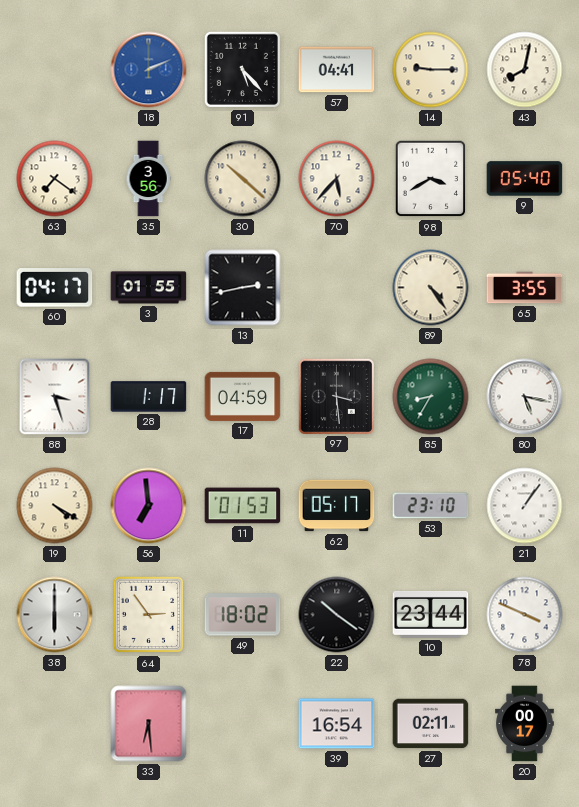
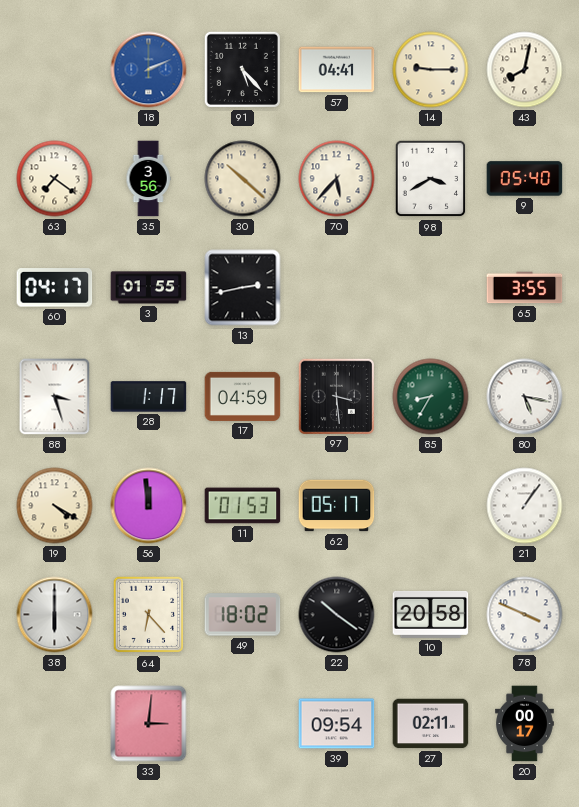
89: 4:24 -> none (431, 288)
56: 6:59 -> 11:59 (149, 506)
53: 23:10 -> none (431, 506)
64: 2:54 -> 6:23 (149, 615)
10: 23:44 -> 20:58 (431, 615)
33: 6:29 -> 3:01 (149, 724)
39: 16:54 -> 09:54 (337, 724)
